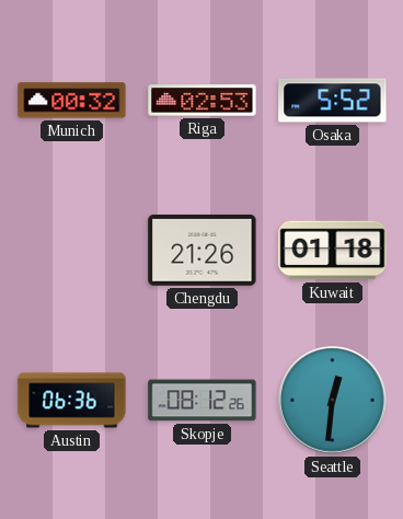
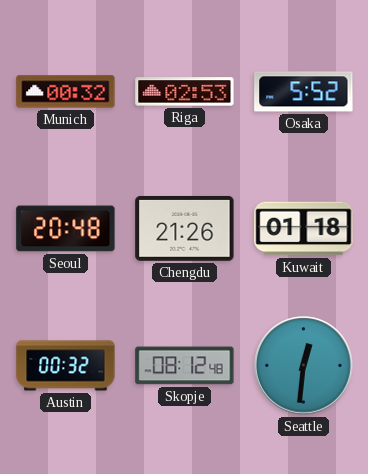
Seoul: none -> 20:48 (66, 229)
Austin: 06:36 -> 00:32 (66, 366)
Skopje: 08:12:26 -> 08:12:48 (185, 366)
